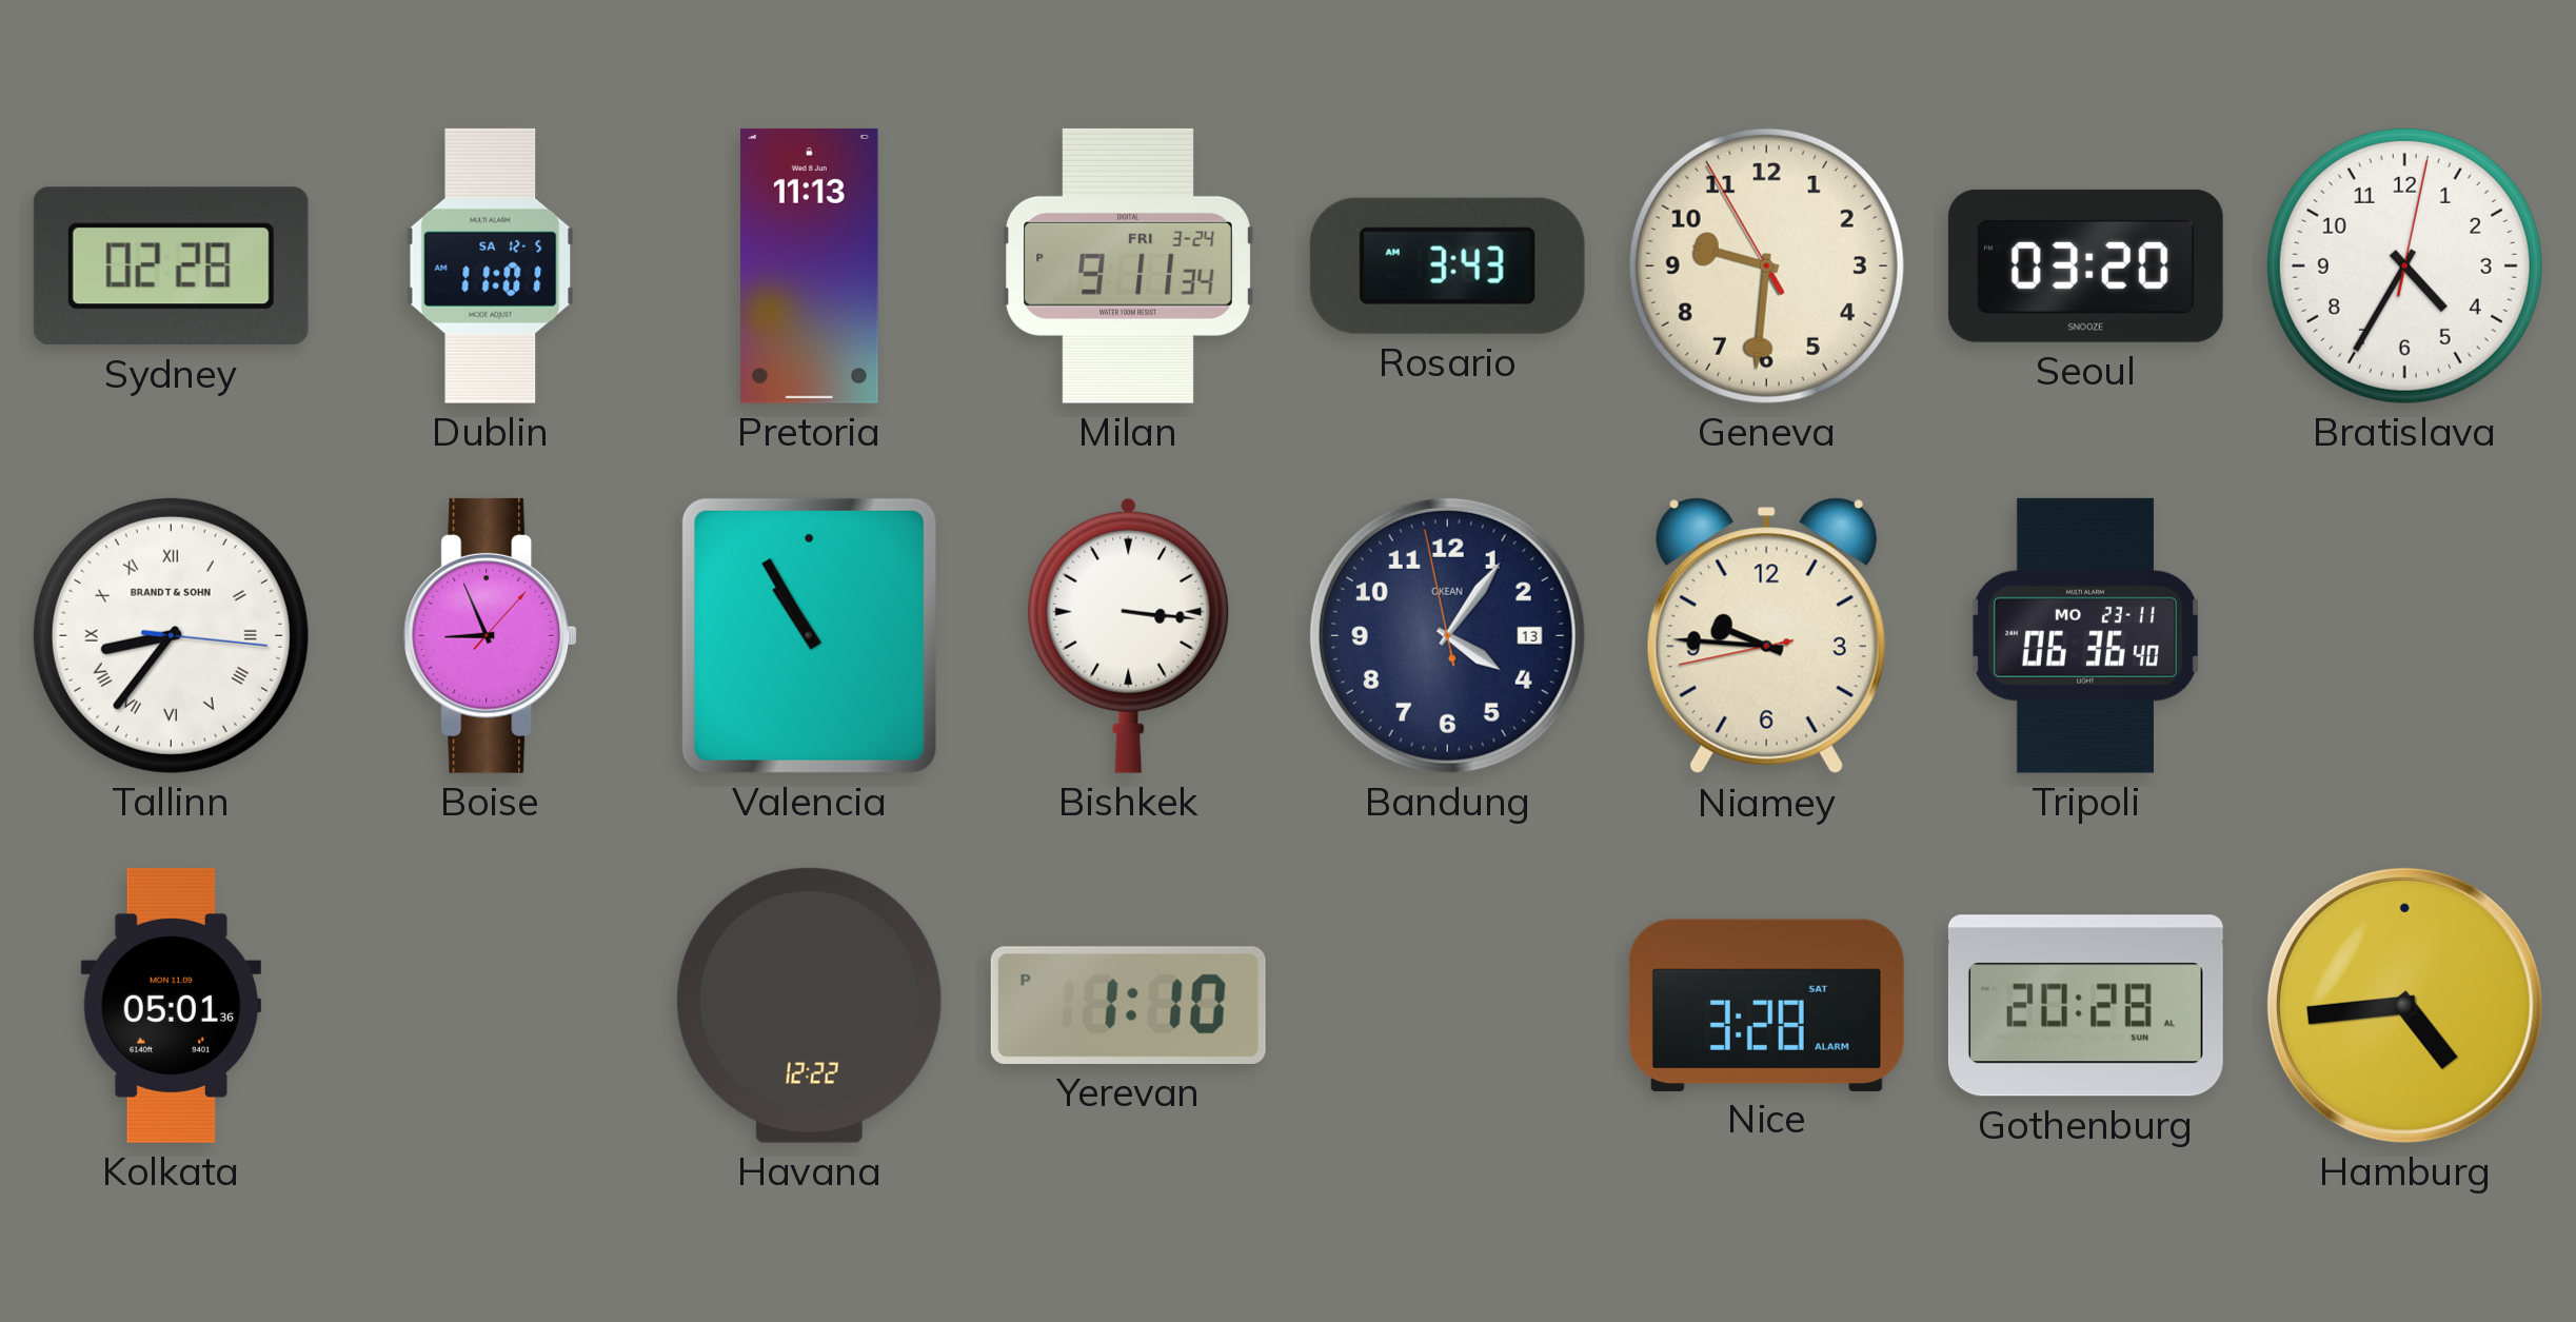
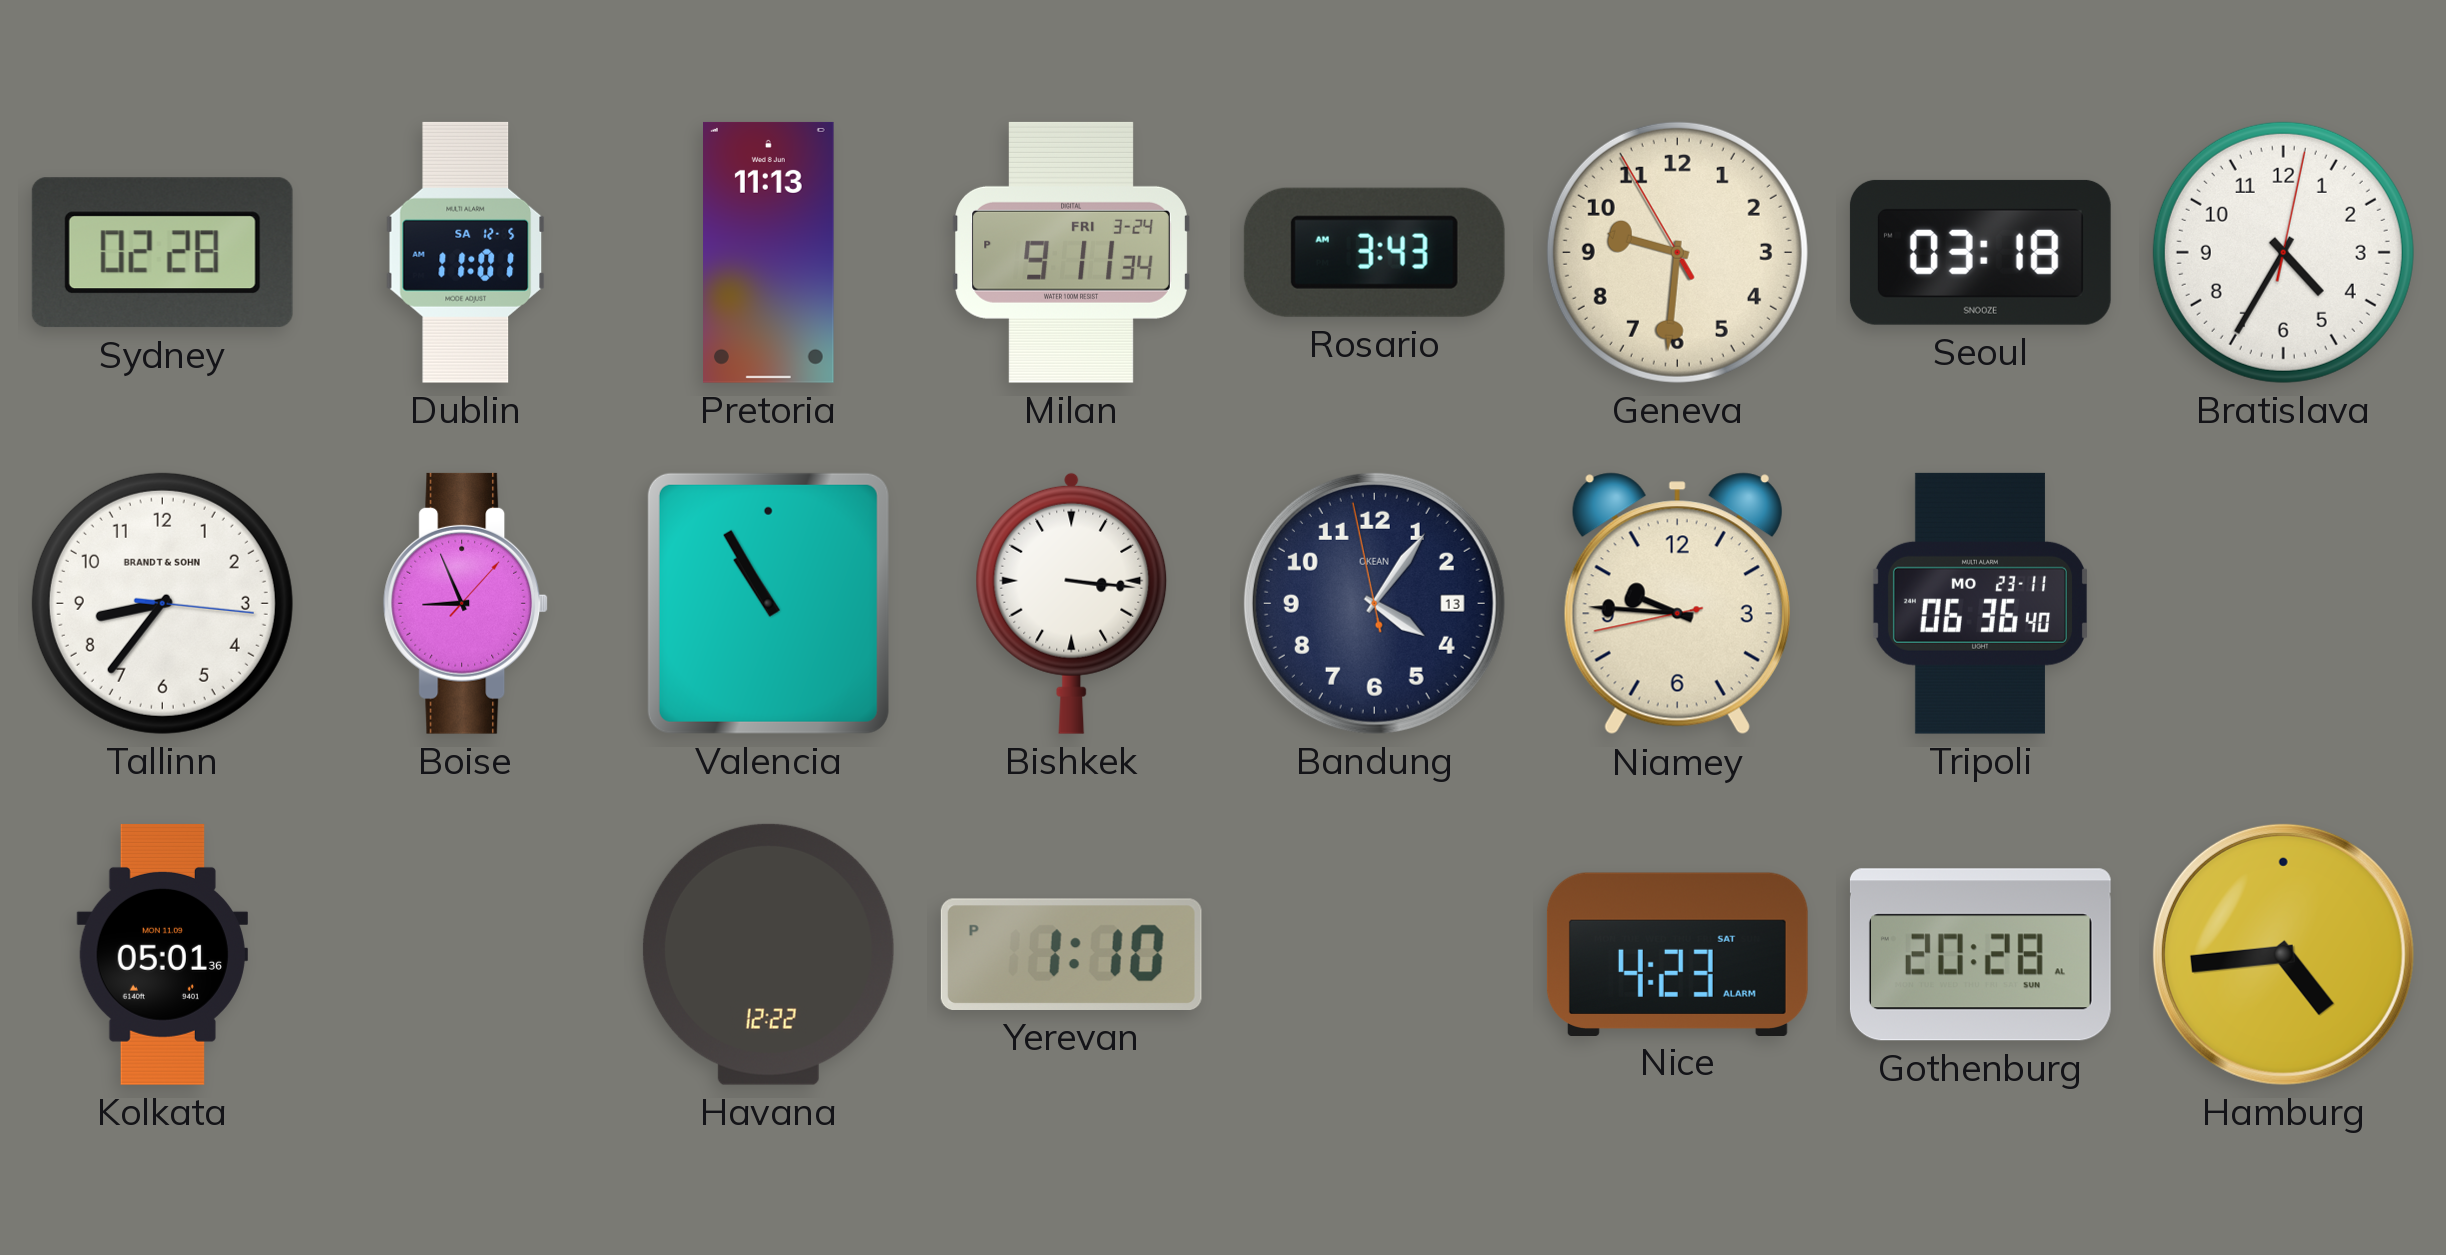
Seoul: 03:20 -> 03:18 (1980, 252)
Tallinn numerals: Roman -> Arabic (162, 603)
Nice: 3:28 -> 4:23 (1677, 954)
